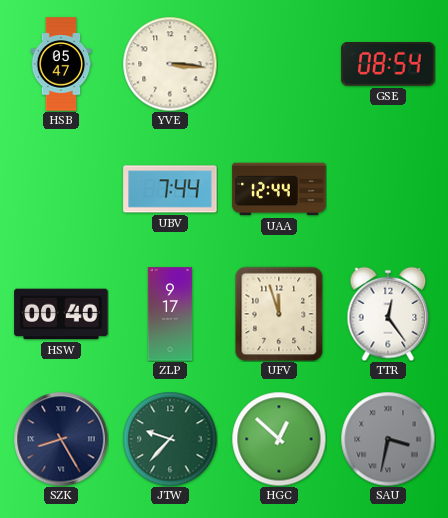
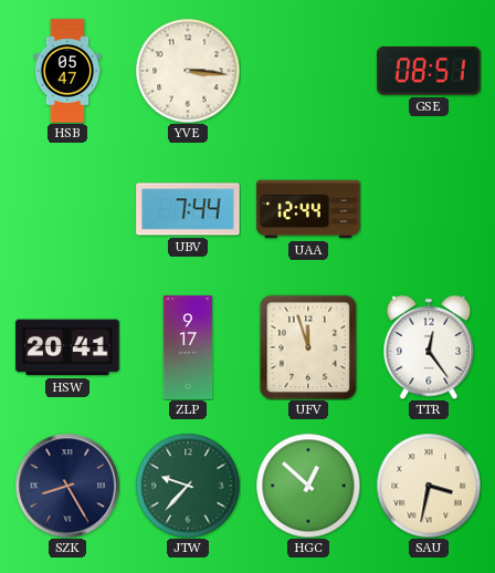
GSE: 08:54 -> 08:51 (429, 72)
HSW: 00:40 -> 20:41 (67, 347)
SAU dial: grey -> cream (429, 486)
